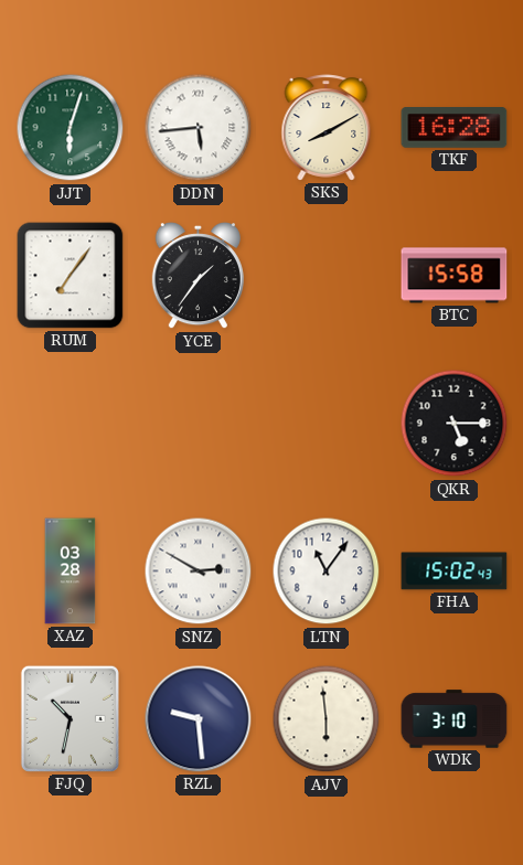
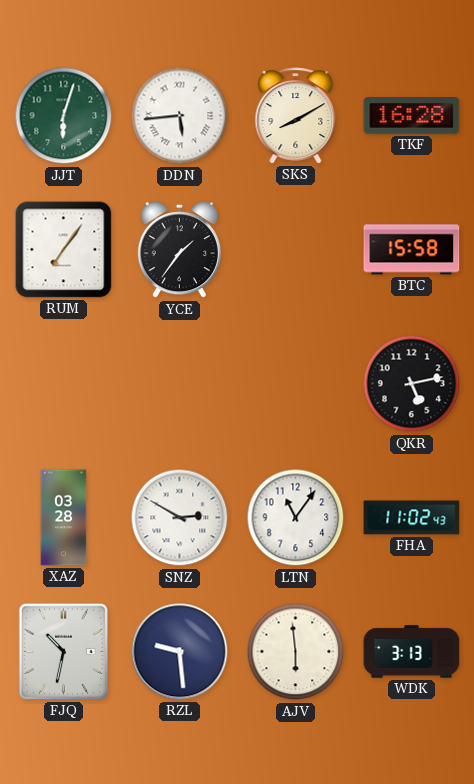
QKR: 5:15 -> 5:13 (412, 384)
FHA: 15:02 -> 11:02 (412, 518)
WDK: 3:10 -> 3:13 (412, 652)
